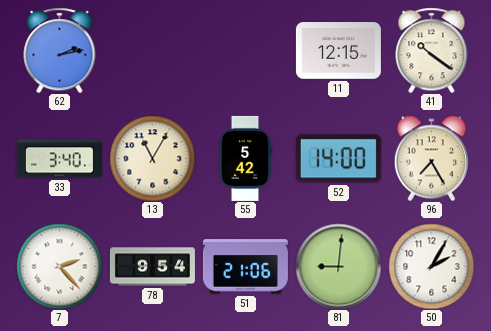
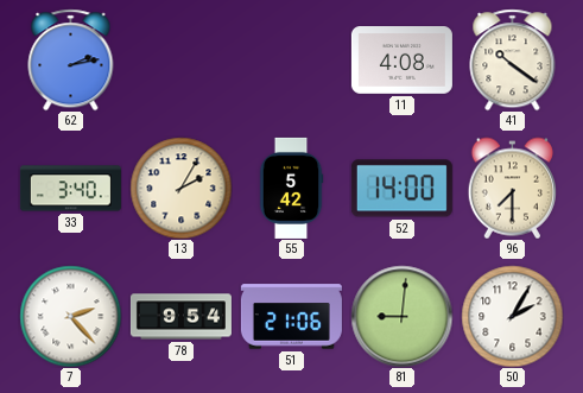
11: 12:15 -> 4:08 (401, 61)
13: 11:05 -> 2:05 (180, 188)
96: 7:25 -> 7:30 (512, 188)
